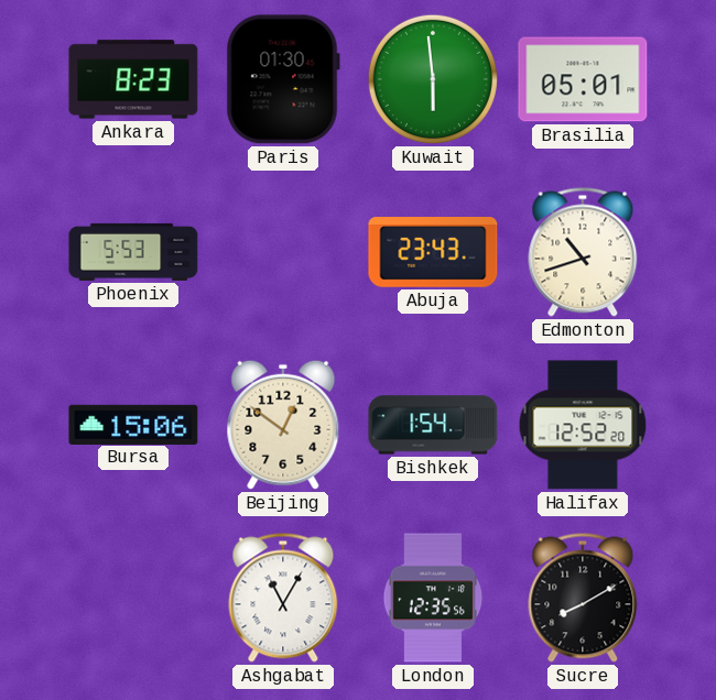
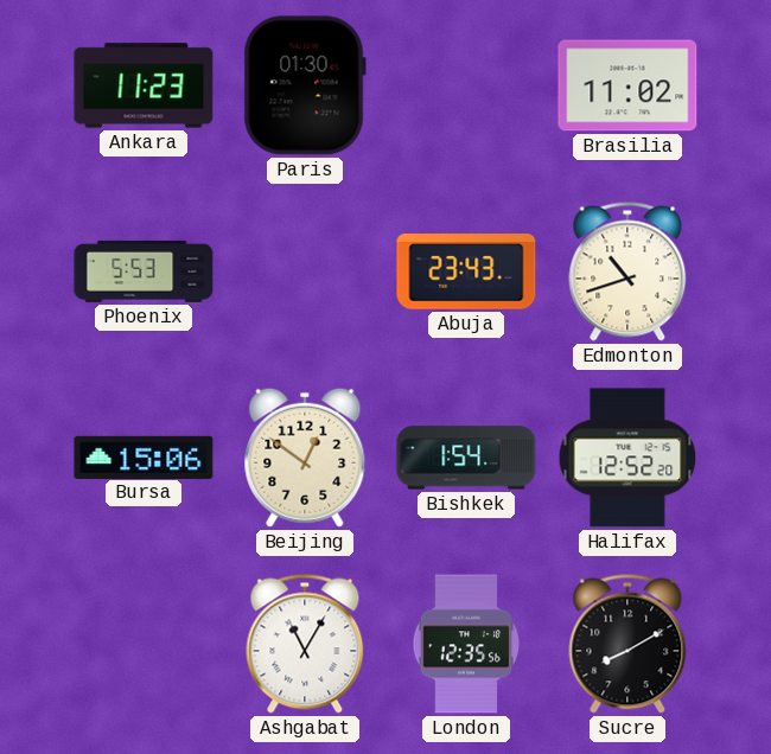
Ankara: 8:23 -> 11:23 (144, 85)
Kuwait: 5:59 -> none (433, 79)
Brasilia: 05:01 -> 11:02 (627, 85)
